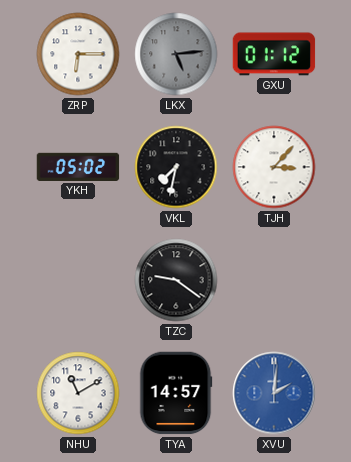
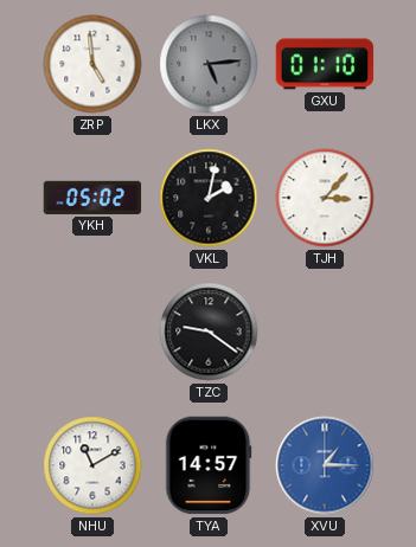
ZRP: 6:15 -> 4:59 (92, 64)
GXU: 01:12 -> 01:10 (325, 64)
VKL: 7:32 -> 2:02 (209, 198)
XVU: 2:01 -> 1:15 (325, 465)
